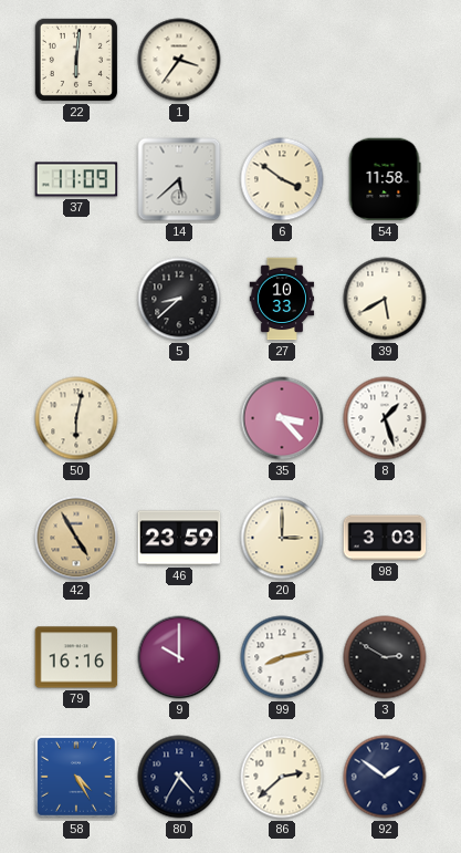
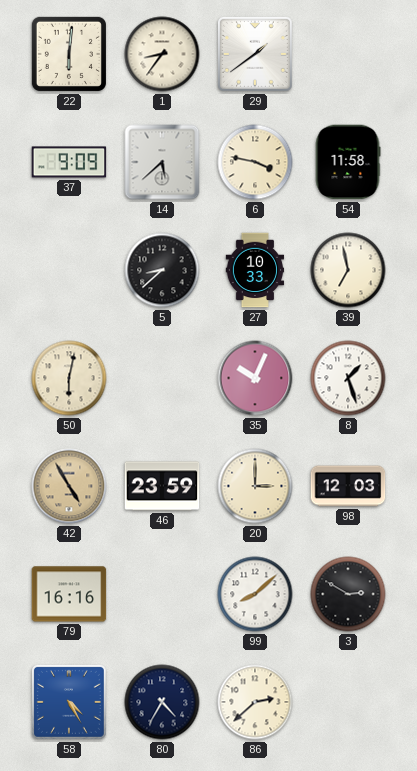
1: 3:36 -> 8:36 (162, 54)
29: none -> 1:39 (255, 54)
37: 11:09 -> 9:09 (69, 162)
6: 3:51 -> 3:47 (255, 162)
39: 5:40 -> 6:58 (348, 270)
35: 3:23 -> 10:04 (255, 378)
98: 3:03 -> 12:03 (348, 486)
9: 10:00 -> none (179, 657)
99: 8:13 -> 8:08 (255, 594)
92: 1:51 -> none (385, 777)
